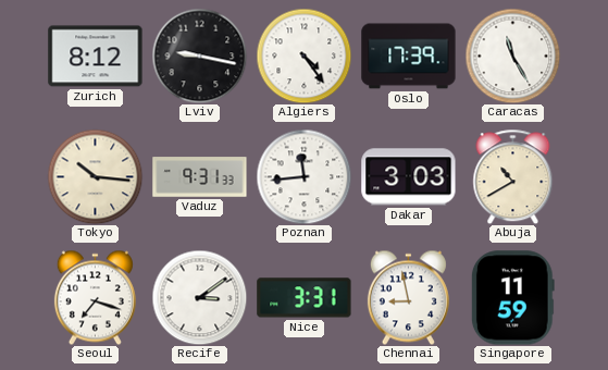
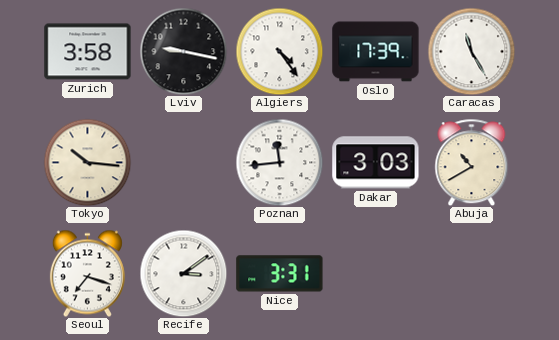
Zurich: 8:12 -> 3:58 (88, 52)
Vaduz: 9:31 -> none (200, 177)
Chennai: 8:58 -> none (408, 297)
Singapore: 11:59 -> none (512, 298)
